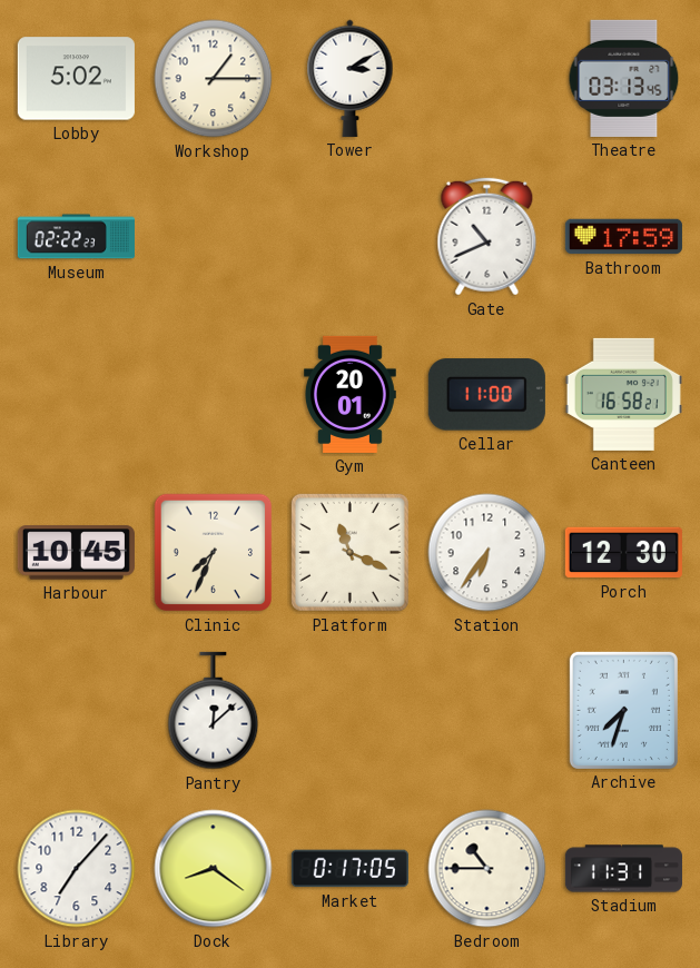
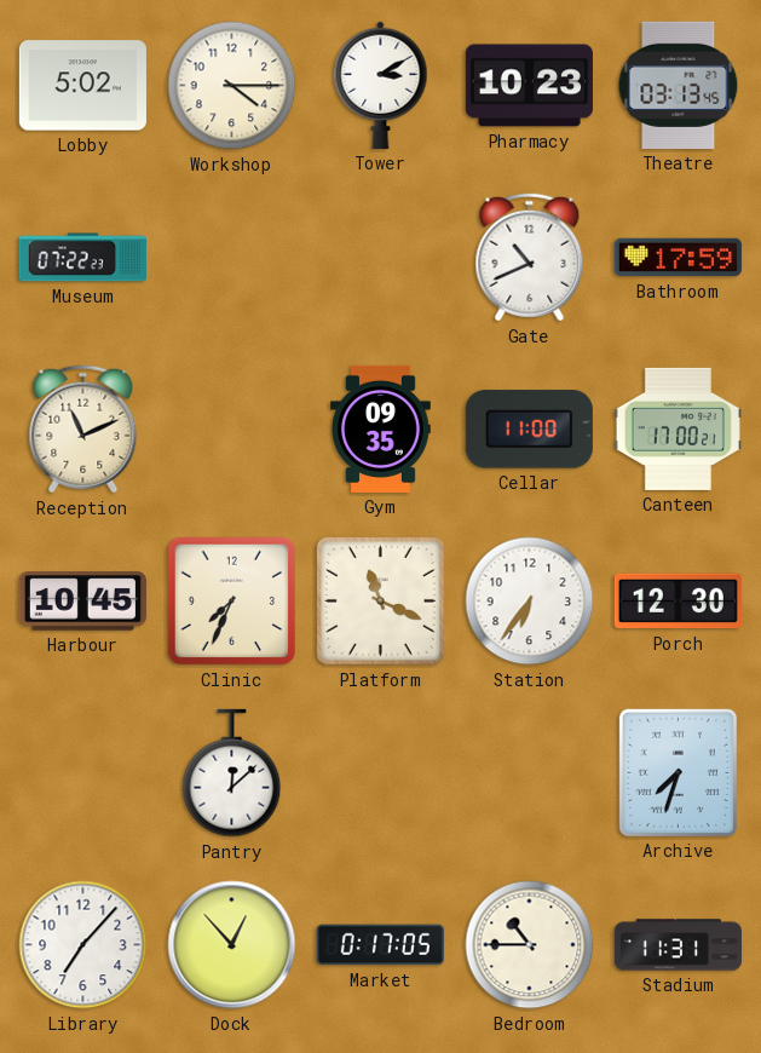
Workshop: 1:15 -> 4:15 (232, 86)
Pharmacy: none -> 10:23 (529, 86)
Museum: 02:22 -> 07:22 (82, 258)
Reception: none -> 11:11 (83, 430)
Gym: 20:01 -> 09:35 (381, 428)
Canteen: 16:58 -> 17:00 (678, 428)
Dock: 8:21 -> 12:53 (232, 945)
